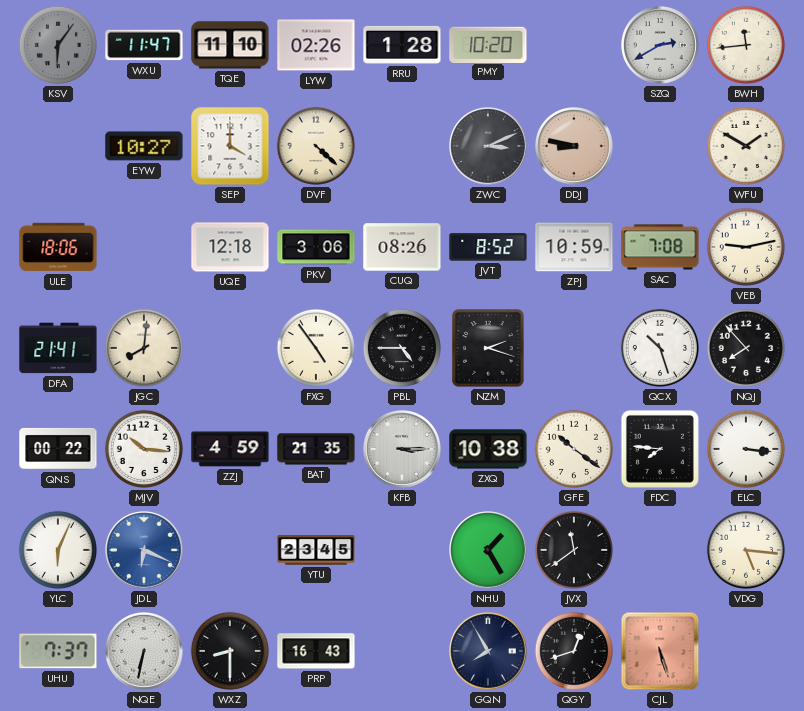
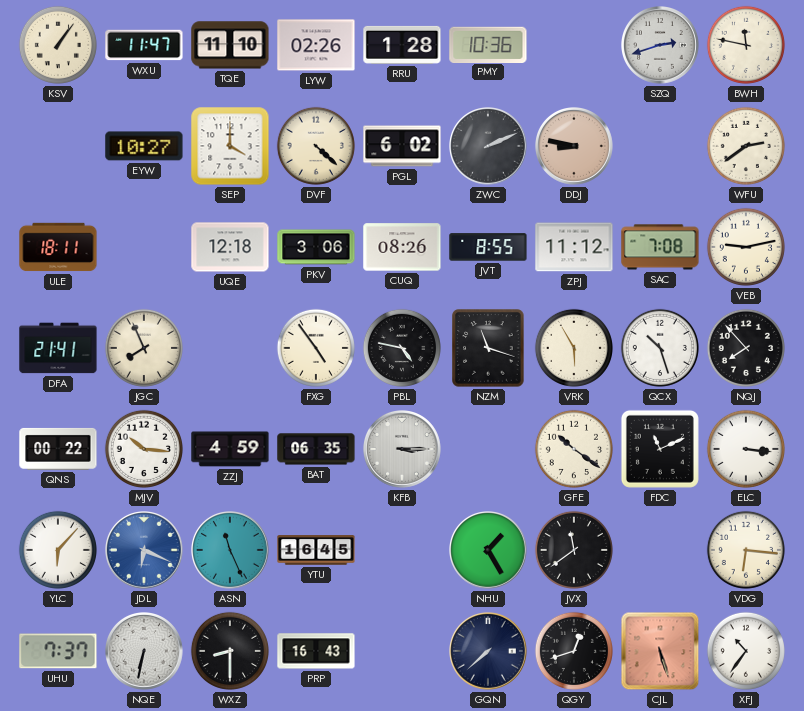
KSV: 6:06 -> 1:06 (58, 45)
KSV dial: grey -> cream (58, 45)
PMY: 10:20 -> 10:36 (488, 44)
SZQ: 2:40 -> 2:42 (661, 46)
BWH: 11:44 -> 11:47 (746, 45)
PGL: none -> 6:02 (402, 146)
ZWC: 3:11 -> 2:11 (489, 147)
WFU: 1:50 -> 2:39 (746, 146)
ULE: 18:06 -> 18:11 (58, 247)
JVT: 8:52 -> 8:55 (488, 247)
ZPJ: 10:59 -> 11:12 (574, 247)
JGC: 8:01 -> 7:56 (144, 348)
PBL: 4:45 -> 4:47 (402, 348)
NZM: 2:18 -> 11:18 (488, 348)
VRK: none -> 5:55 (574, 348)
BAT: 21:35 -> 06:35 (316, 449)
ZXQ: 10:38 -> none (488, 449)
FDC: 7:46 -> 11:11 (660, 449)
YLC: 6:04 -> 6:07 (58, 550)
ASN: none -> 11:26 (231, 551)
YTU: 23:45 -> 16:45 (316, 550)
VDG: 5:16 -> 6:16 (746, 550)
GQN: 7:55 -> 7:38 (489, 652)
XFJ: none -> 10:36 (746, 651)
